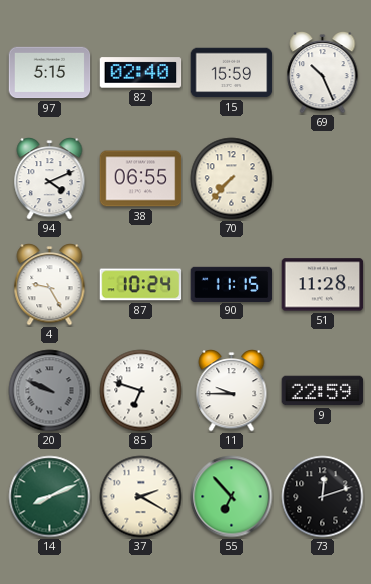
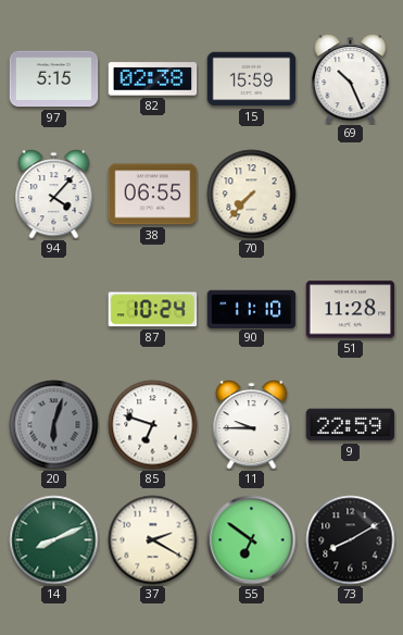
82: 02:40 -> 02:38 (153, 79)
94: 4:11 -> 4:07 (54, 195)
4: 9:25 -> none (50, 285)
90: 11:15 -> 11:10 (252, 309)
20: 9:49 -> 6:03 (54, 425)
55: 6:53 -> 6:51 (252, 540)
73: 12:12 -> 8:10 (351, 540)
